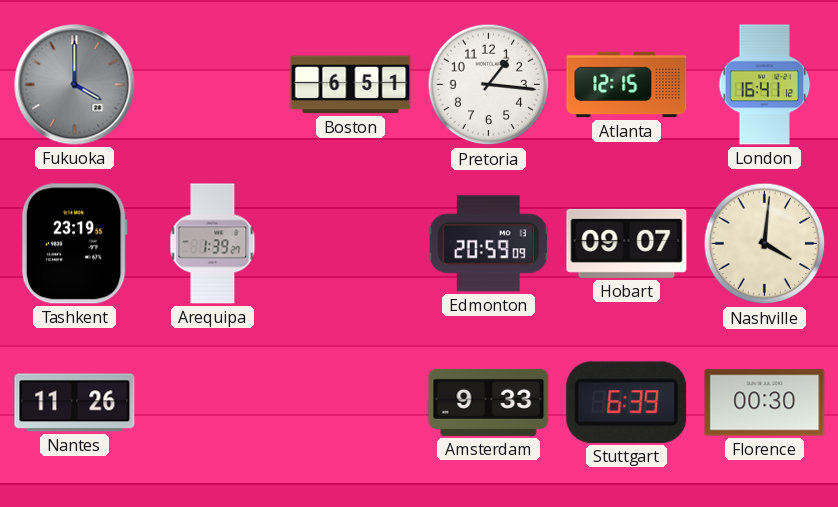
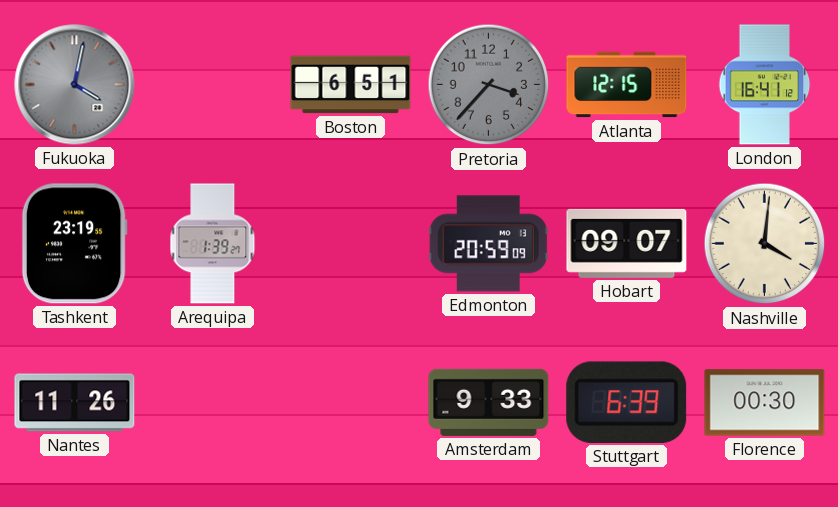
Fukuoka: 4:00 -> 4:02 (75, 85)
Pretoria: 1:16 -> 3:37 (489, 85)
Pretoria dial: white -> grey (489, 85)
